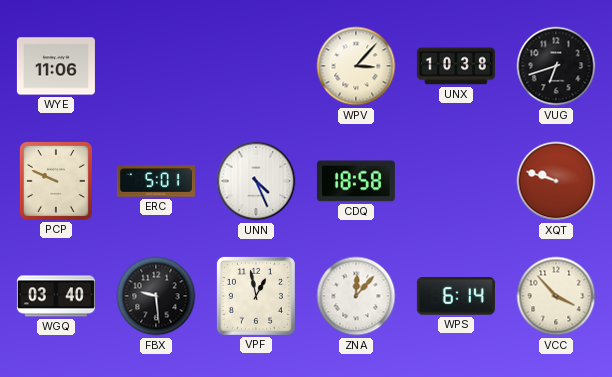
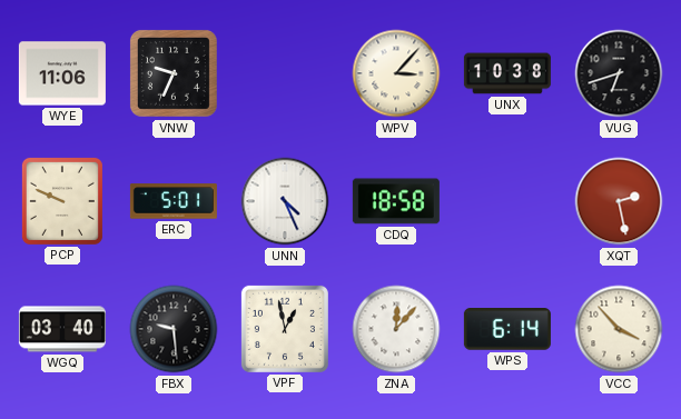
VNW: none -> 9:34 (174, 73)
XQT: 9:48 -> 2:28 (619, 201)
